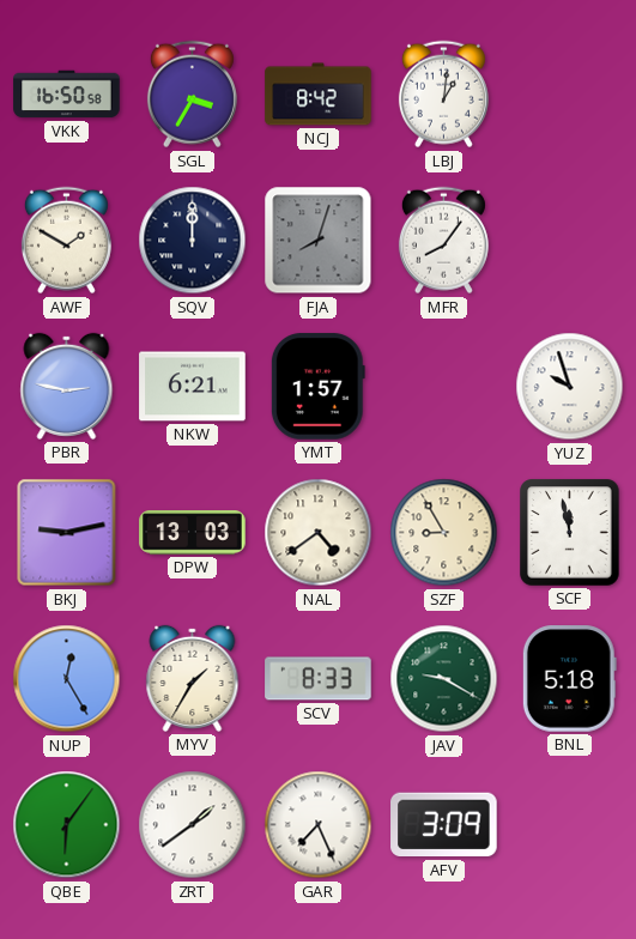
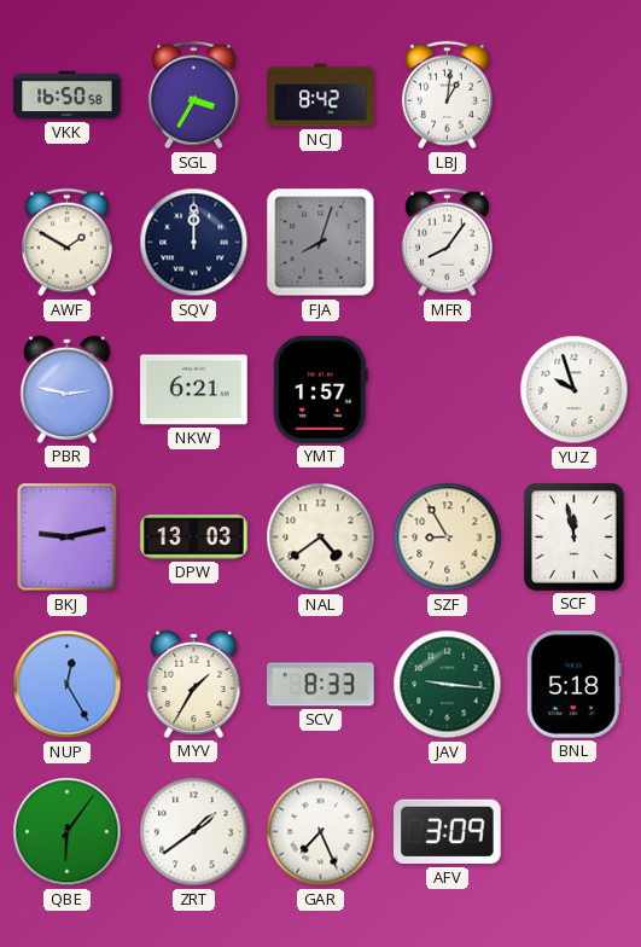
JAV: 9:20 -> 9:16 (448, 685)
